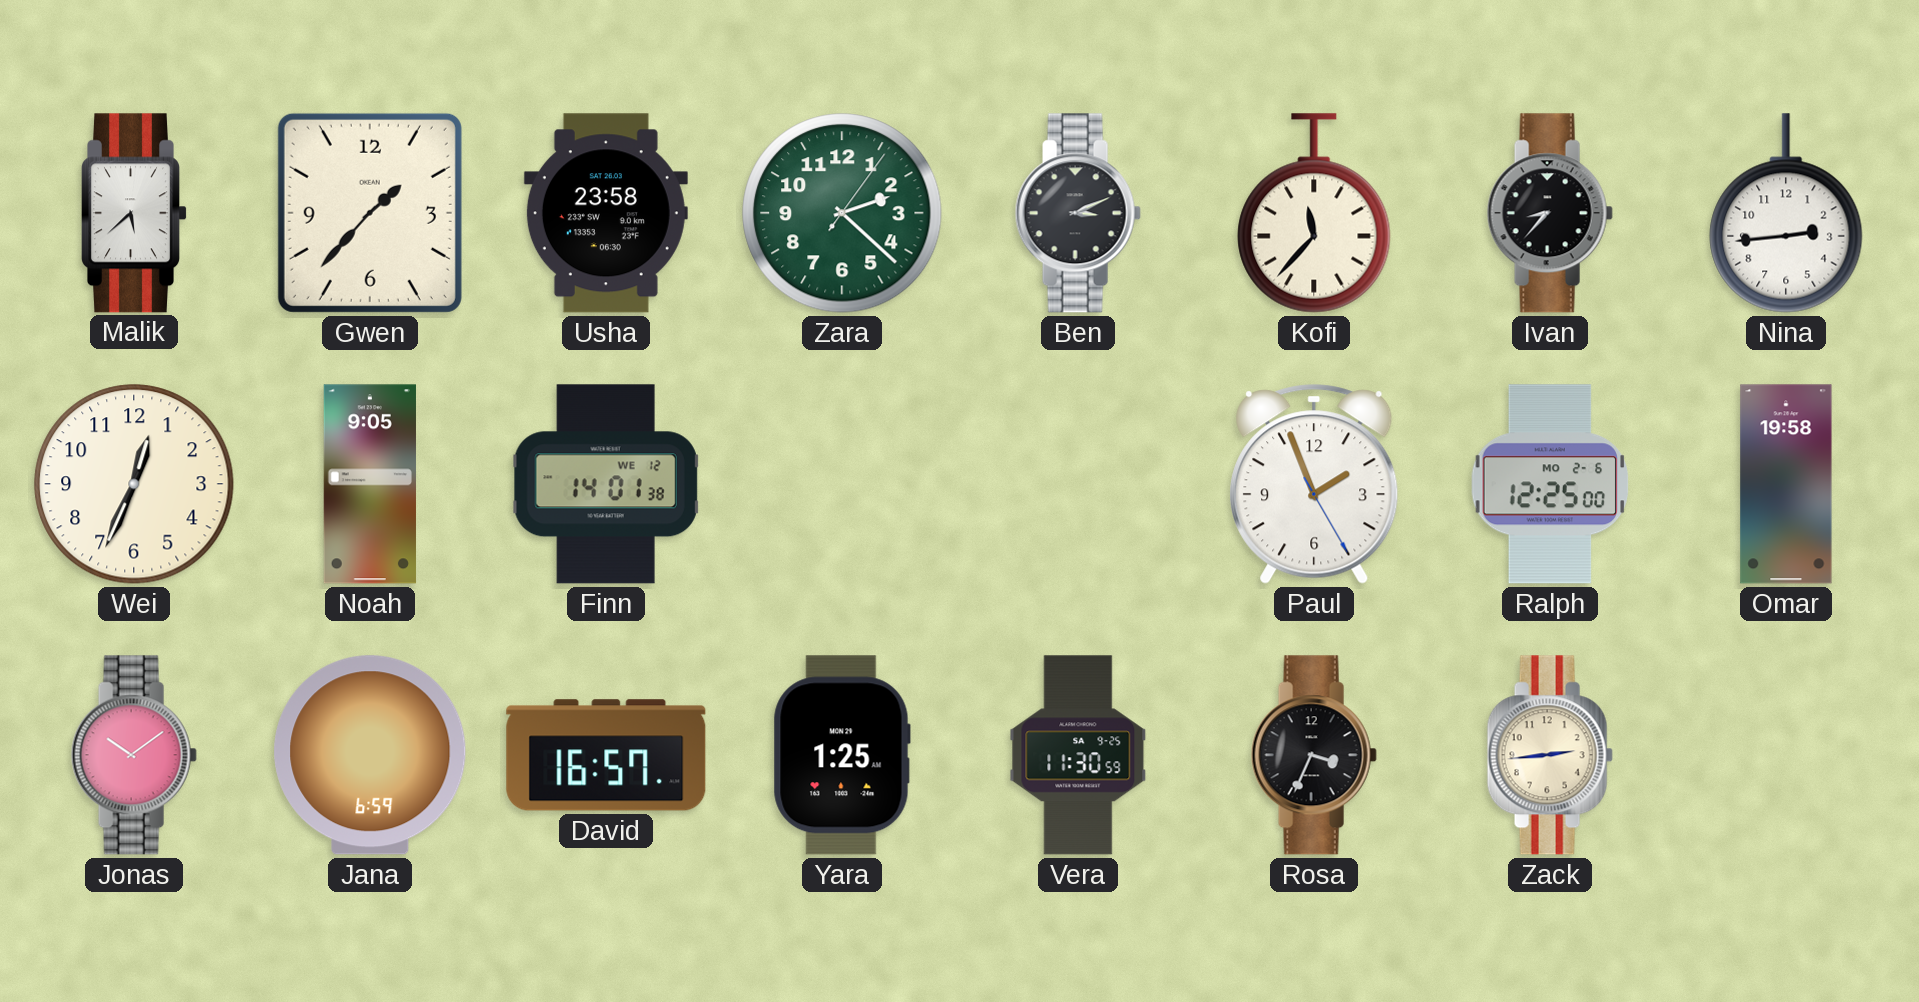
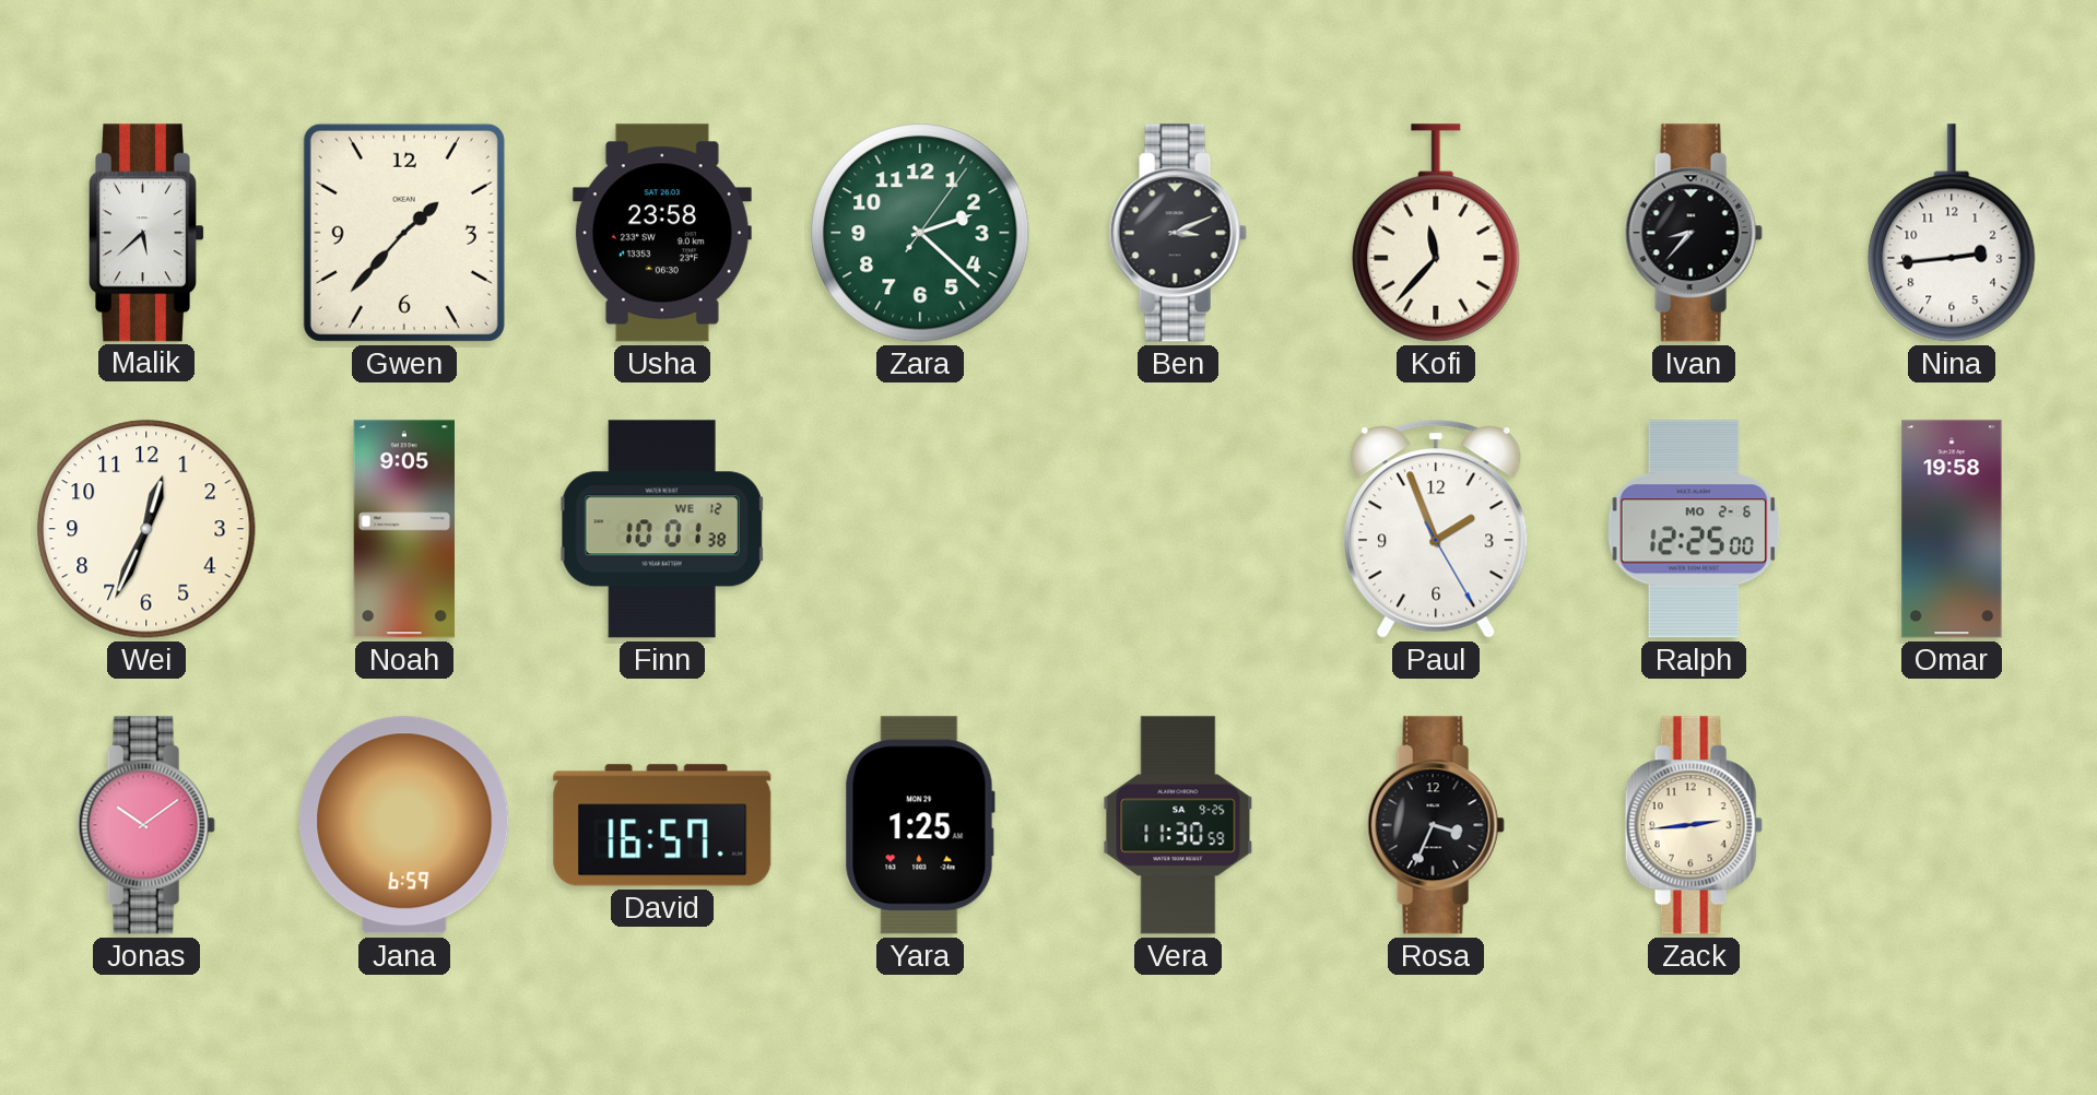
Finn: 14:01 -> 10:01 (662, 529)
